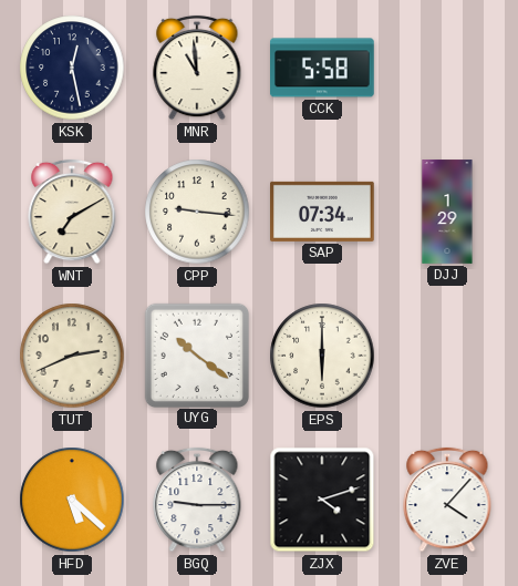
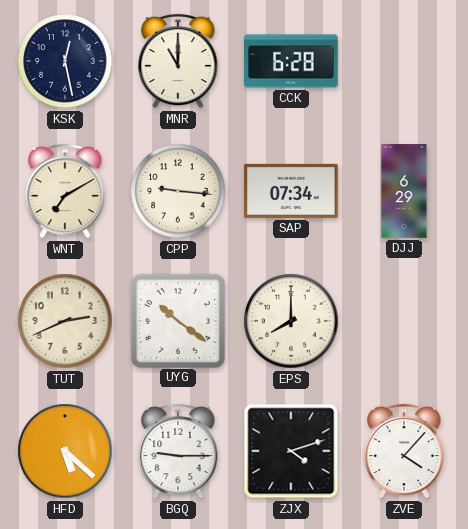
MNR: 10:59 -> 11:00 (178, 61)
CCK: 5:58 -> 6:28 (291, 61)
DJJ: 1:29 -> 6:29 (404, 191)
EPS: 6:00 -> 8:00 (291, 321)
